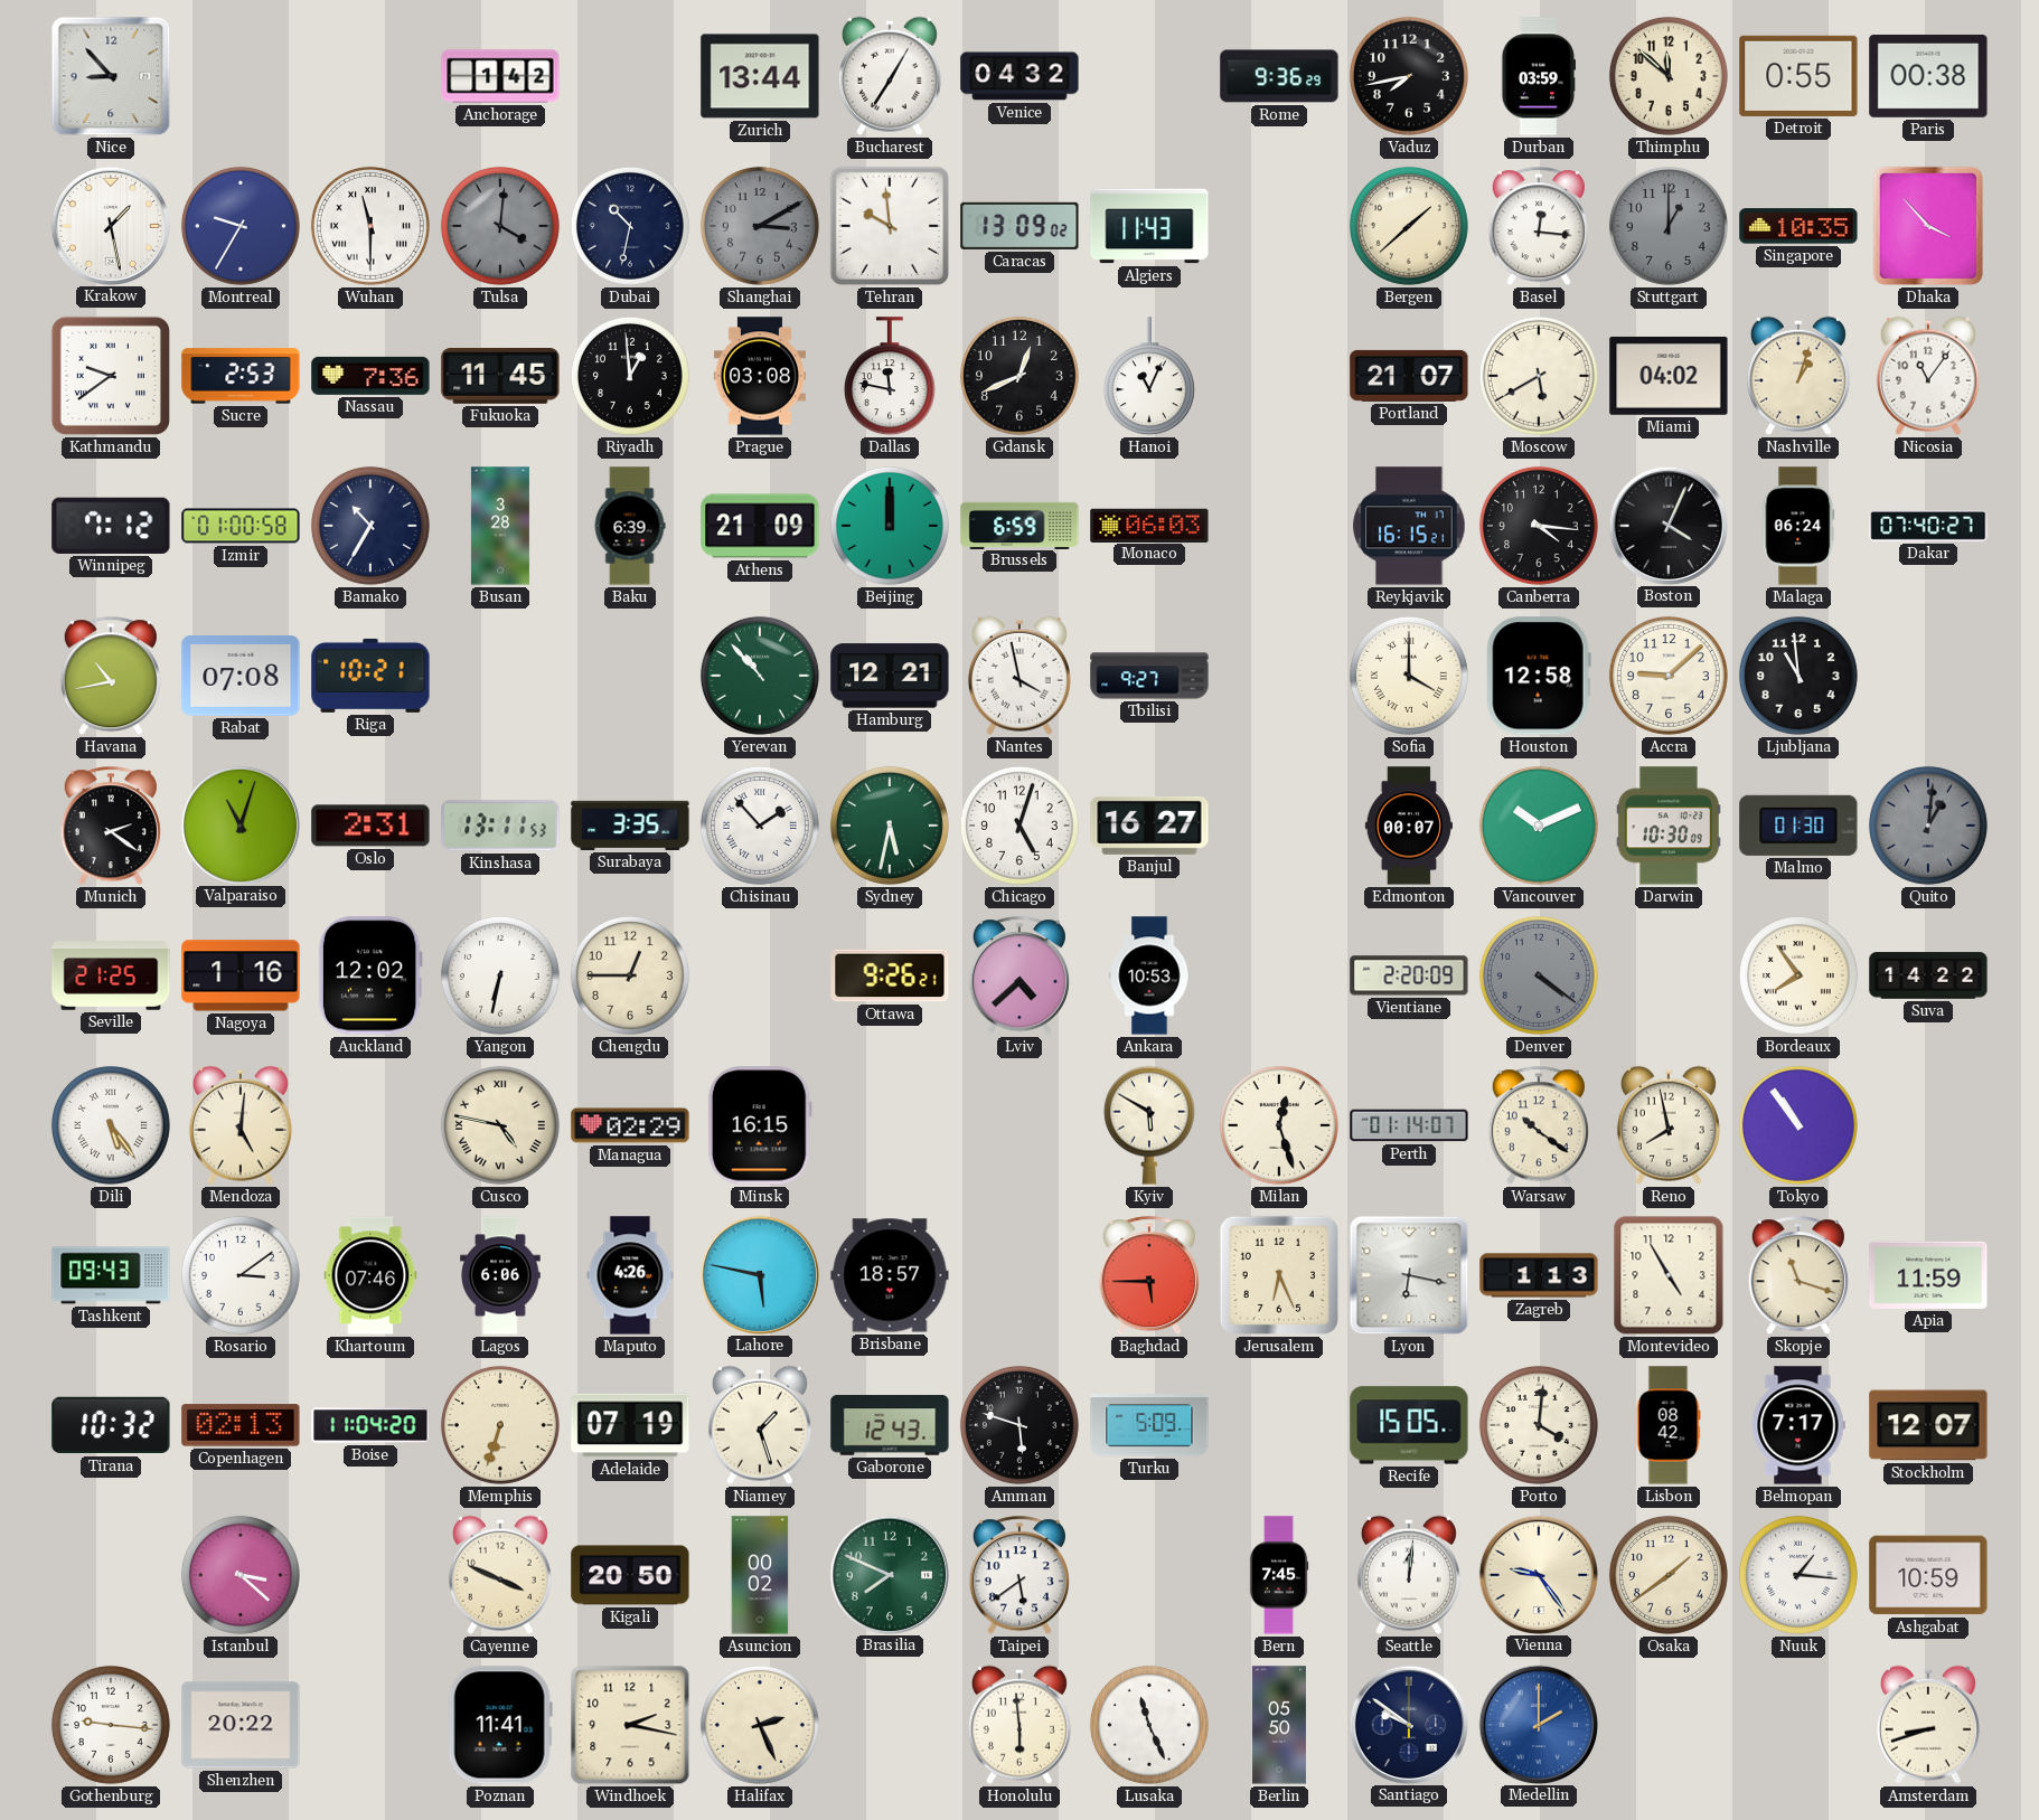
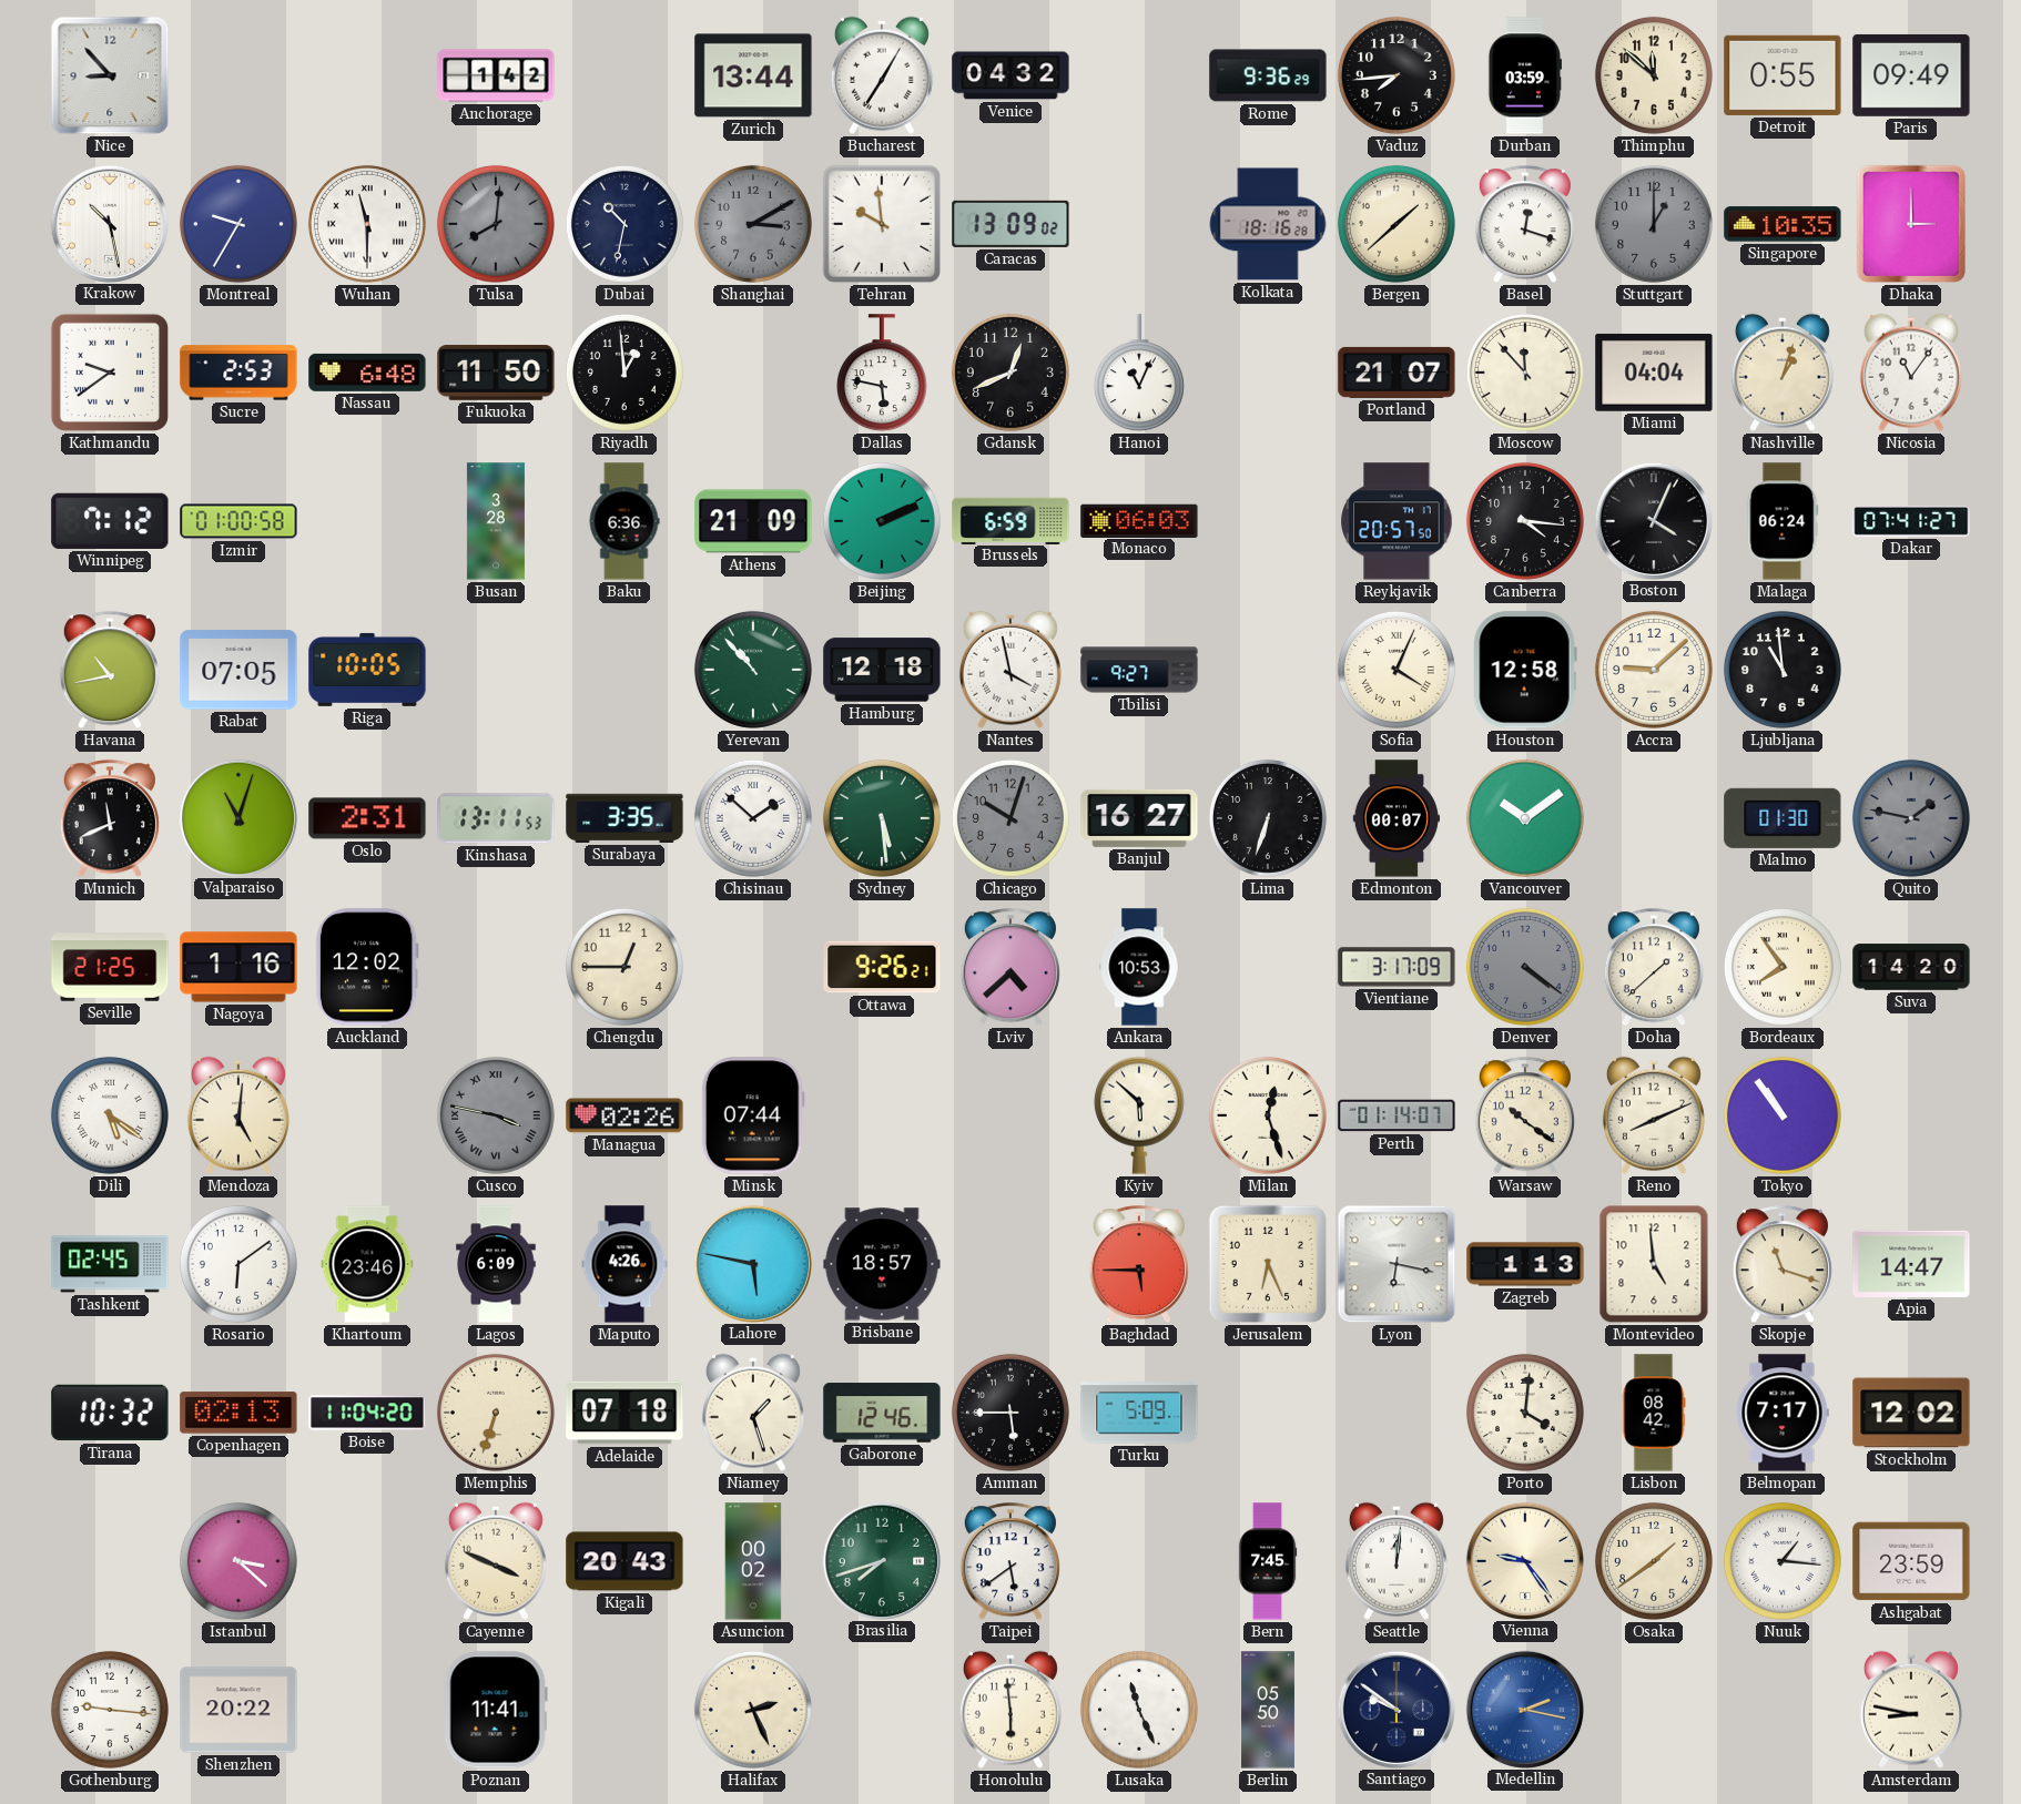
Vaduz: 7:43 -> 7:44 (1397, 75)
Paris: 00:38 -> 09:49 (1911, 75)
Krakow: 1:28 -> 10:28 (109, 223)
Tulsa: 4:01 -> 8:01 (496, 224)
Algiers: 11:43 -> none (1149, 226)
Kolkata: none -> 18:16 (1268, 224)
Basel: 12:16 -> 12:18 (1525, 225)
Dhaka: 3:53 -> 3:00 (1911, 224)
Nassau: 7:36 -> 6:48 (367, 373)
Fukuoka: 11:45 -> 11:50 (496, 374)
Prague: 03:08 -> none (760, 376)
Dallas: 11:47 -> 5:47 (882, 374)
Moscow: 5:40 -> 11:53 (1525, 373)
Miami: 04:02 -> 04:04 (1654, 373)
Bamako: 10:35 -> none (370, 526)
Baku: 6:39 -> 6:36 (624, 521)
Beijing: 12:00 -> 2:11 (882, 521)
Reykjavik: 16:15 -> 20:57 (1397, 521)
Dakar: 07:40 -> 07:41 (1911, 521)
Rabat: 07:08 -> 07:05 (238, 670)
Riga: 10:21 -> 10:05 (367, 670)
Hamburg: 12:21 -> 12:18 (882, 670)
Sofia: 4:00 -> 4:04 (1397, 670)
Munich: 2:21 -> 11:41 (110, 819)
Chisinau: 1:53 -> 1:52 (753, 818)
Sydney: 5:32 -> 5:29 (882, 818)
Chicago: 5:03 -> 10:03 (1010, 818)
Chicago dial: white -> grey (1010, 818)
Lima: none -> 6:33 (1268, 818)
Vancouver: 10:11 -> 10:09 (1525, 818)
Darwin: 10:30 -> none (1669, 826)
Quito: 1:01 -> 1:47 (1911, 818)
Yangon: 6:32 -> none (500, 975)
Vientiane: 2:20 -> 3:17 (1397, 967)
Doha: none -> 1:38 (1654, 968)
Suva: 14:22 -> 14:20 (1911, 967)
Dili: 5:24 -> 5:21 (110, 1115)
Cusco: 4:47 -> 3:47 (496, 1115)
Cusco dial: cream -> grey (496, 1115)
Managua: 02:29 -> 02:26 (624, 1115)
Minsk: 16:15 -> 07:44 (753, 1115)
Kyiv: 5:50 -> 5:52 (1139, 1115)
Reno: 7:58 -> 8:11 (1654, 1115)
Tashkent: 09:43 -> 02:45 (110, 1264)
Rosario: 3:09 -> 6:09 (238, 1264)
Khartoum: 07:46 -> 23:46 (367, 1264)
Lagos: 6:06 -> 6:09 (496, 1264)
Montevideo: 4:55 -> 4:59 (1654, 1264)
Apia: 11:59 -> 14:47 (1911, 1264)
Adelaide: 07:19 -> 07:18 (624, 1413)
Gaborone: 12:43 -> 12:46 (882, 1413)
Amman: 5:48 -> 5:45 (1010, 1413)
Recife: 15:05 -> none (1409, 1425)
Stockholm: 12:07 -> 12:02 (1911, 1413)
Kigali: 20:50 -> 20:43 (624, 1561)
Brasilia: 7:49 -> 7:42 (881, 1560)
Ashgabat: 10:59 -> 23:59 (1911, 1561)
Windhoek: 2:17 -> none (630, 1725)
Medellin: 2:00 -> 2:17 (1524, 1709)
Amsterdam: 8:42 -> 8:47 (1911, 1710)
